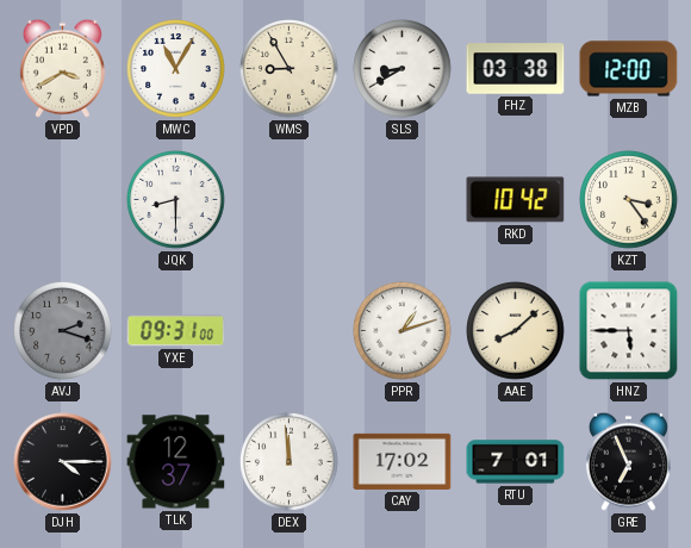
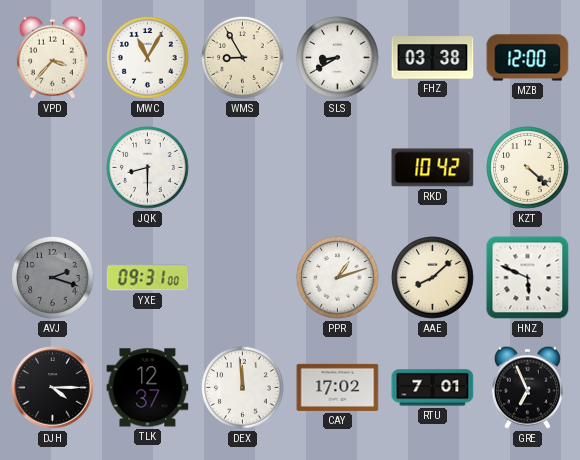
VPD: 3:40 -> 3:37 (52, 57)
KZT: 3:24 -> 4:22 (528, 168)
HNZ: 5:45 -> 5:49 (528, 278)
